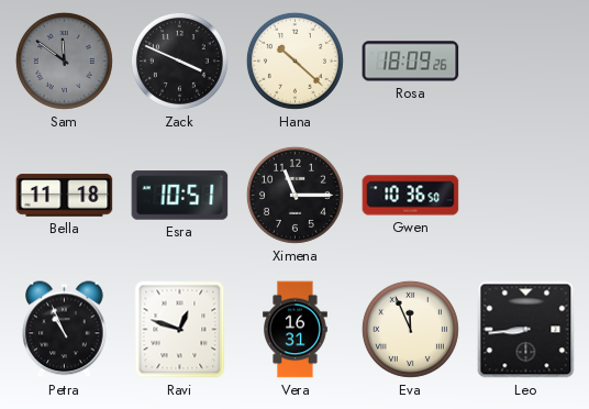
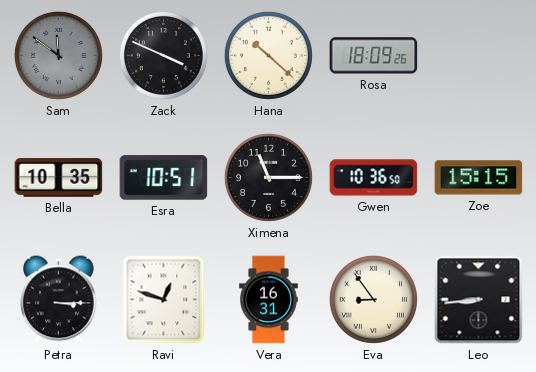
Bella: 11:18 -> 10:35 (59, 178)
Zoe: none -> 15:15 (479, 178)
Petra: 10:56 -> 3:15 (59, 300)
Eva: 11:56 -> 8:54 (373, 299)
